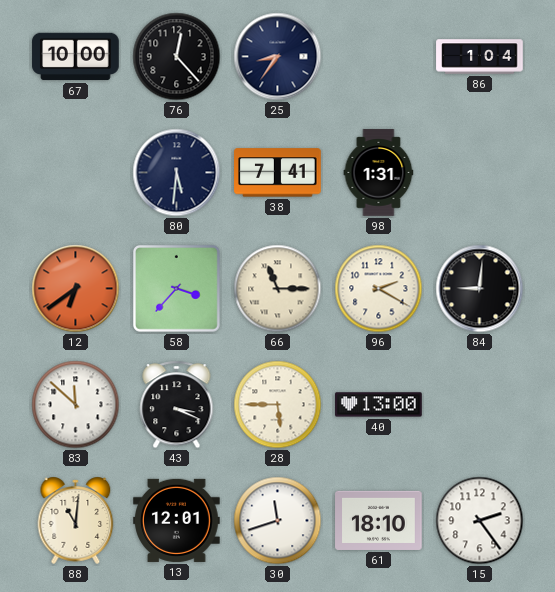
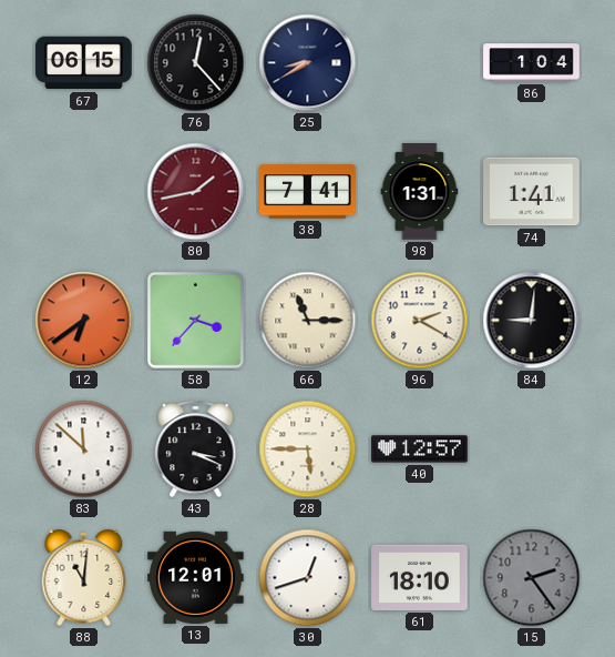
67: 10:00 -> 06:15 (84, 63)
25: 8:36 -> 8:40 (308, 63)
80: 5:31 -> 1:43 (196, 192)
80 dial: navy -> burgundy (196, 192)
74: none -> 1:41 (532, 192)
40: 13:00 -> 12:57 (420, 449)
30: 11:42 -> 12:42 (308, 578)
15 dial: white -> grey (532, 578)
